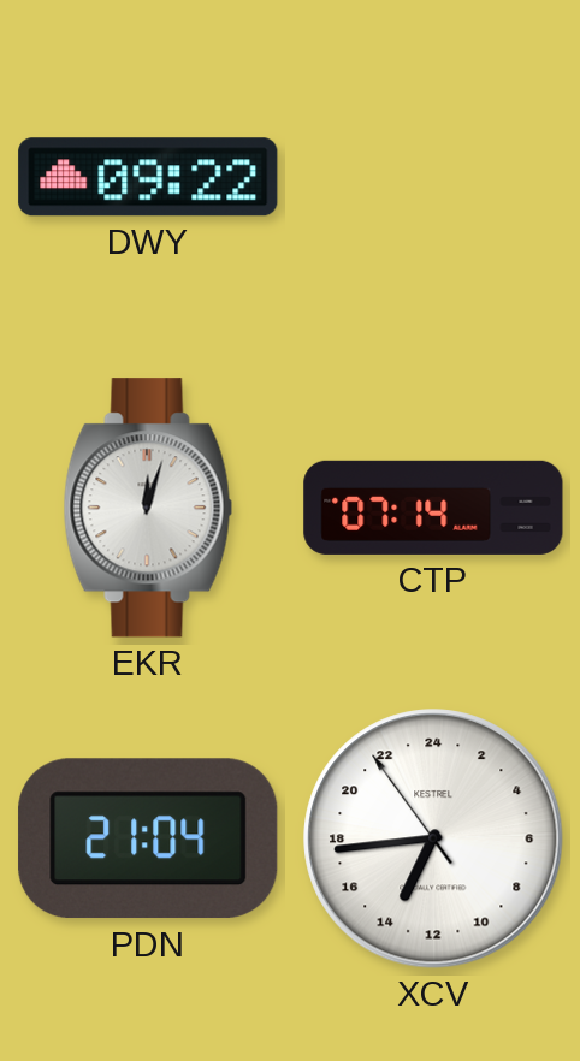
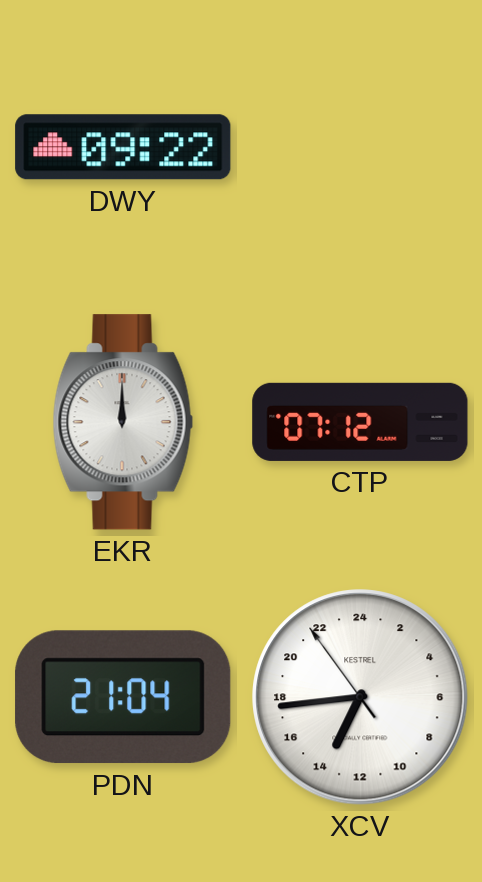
EKR: 12:03 -> 12:00 (123, 422)
CTP: 07:14 -> 07:12 (360, 422)
